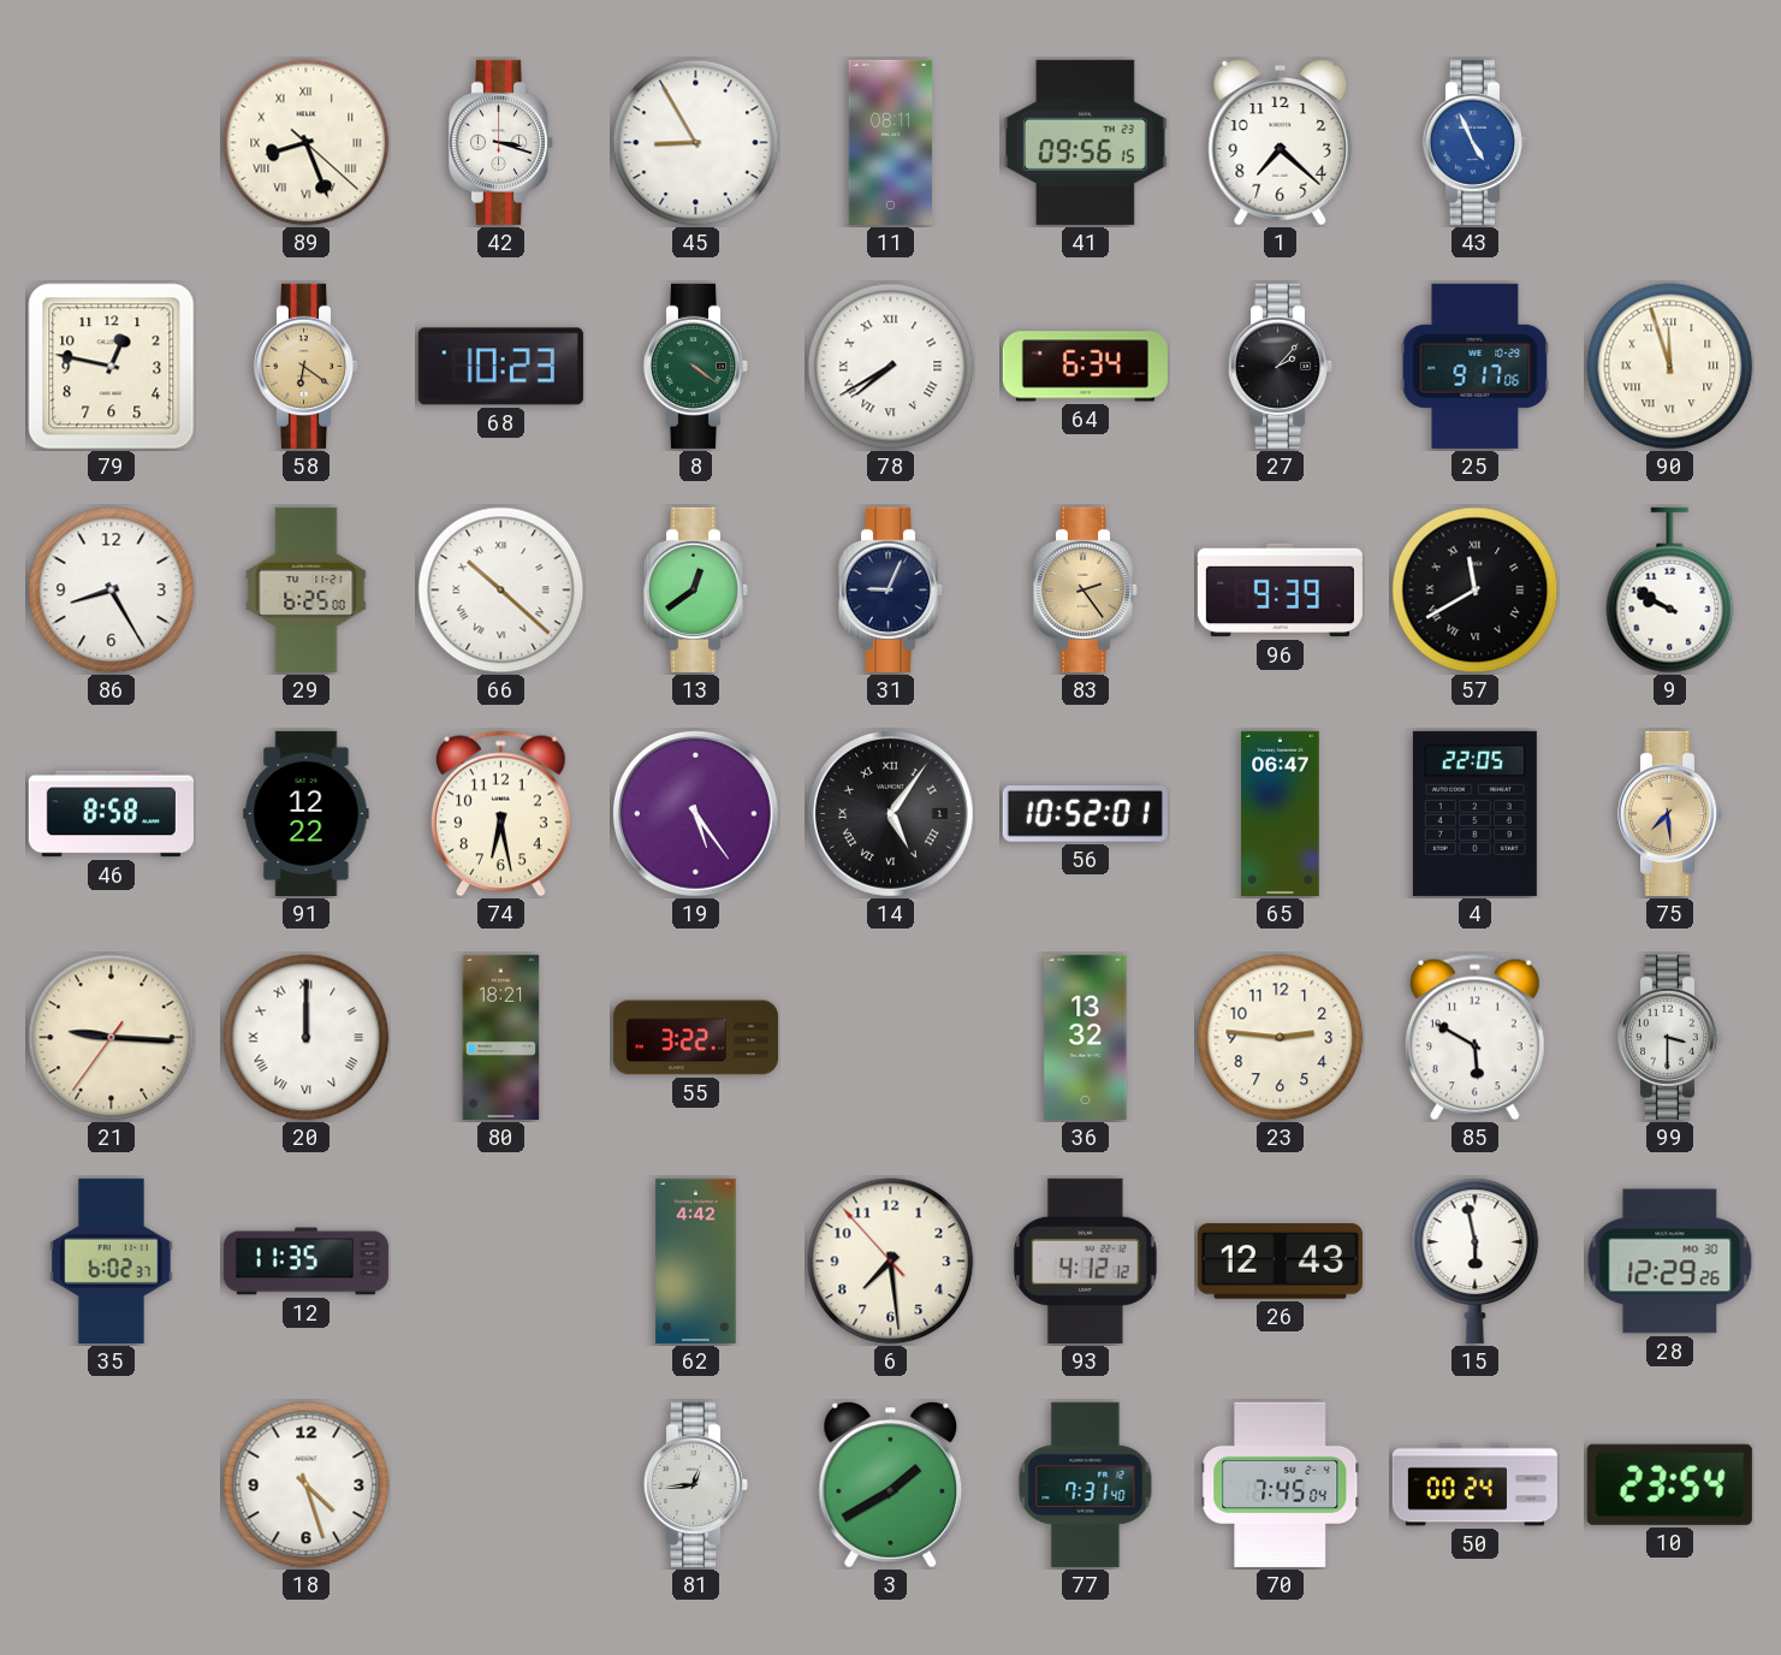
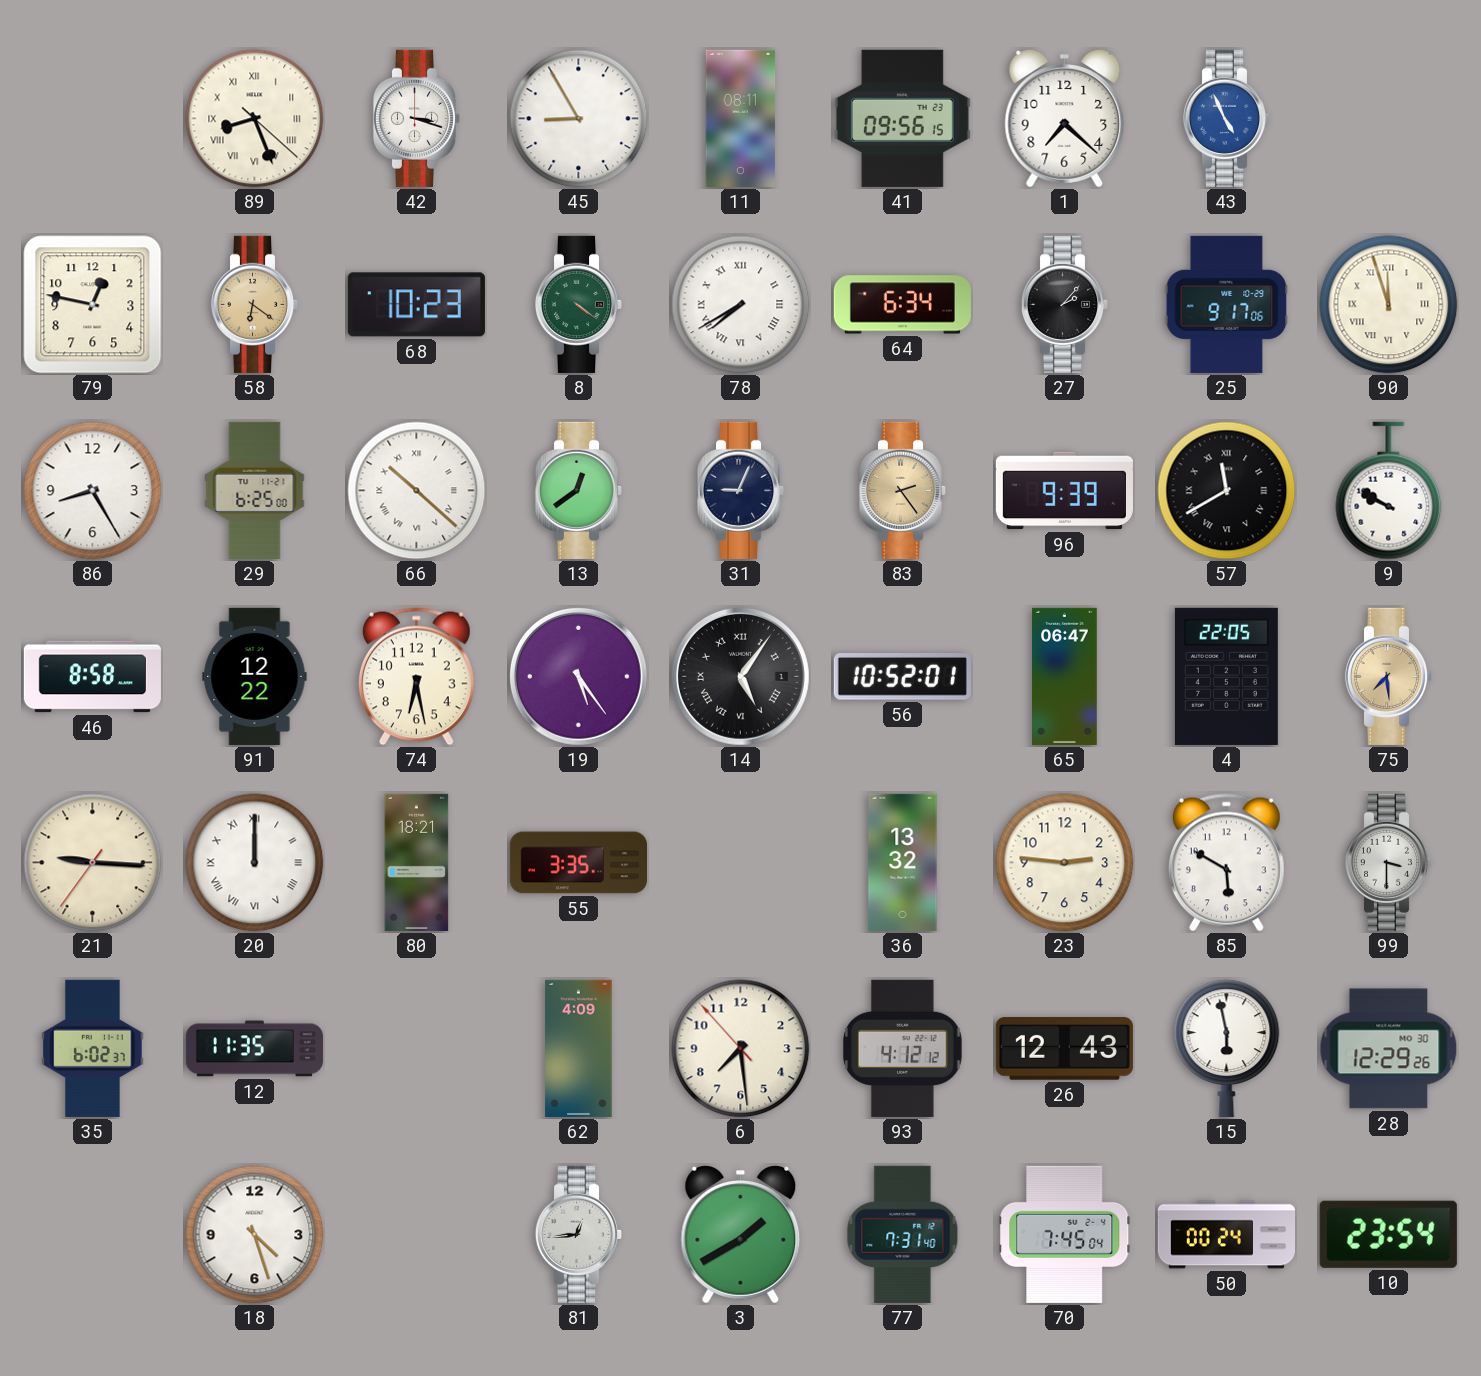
55: 3:22 -> 3:35 (578, 863)
62: 4:42 -> 4:09 (579, 1048)
